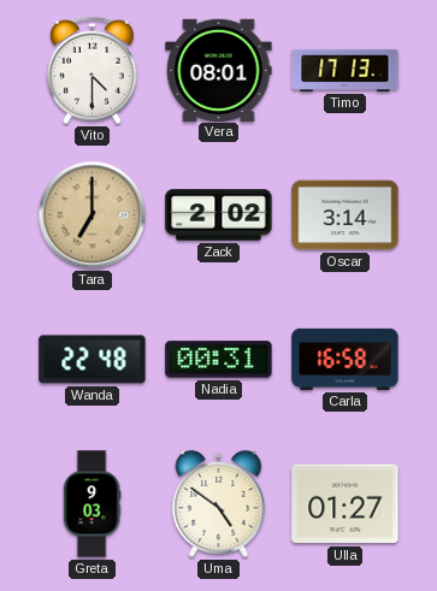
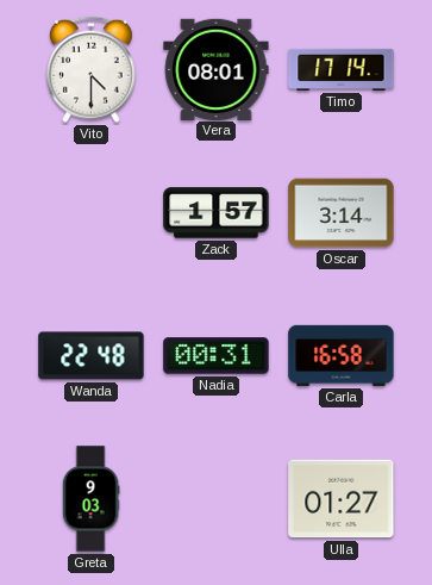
Timo: 17:13 -> 17:14 (342, 69)
Tara: 7:00 -> none (93, 215)
Zack: 2:02 -> 1:57 (217, 213)
Uma: 4:51 -> none (219, 503)
